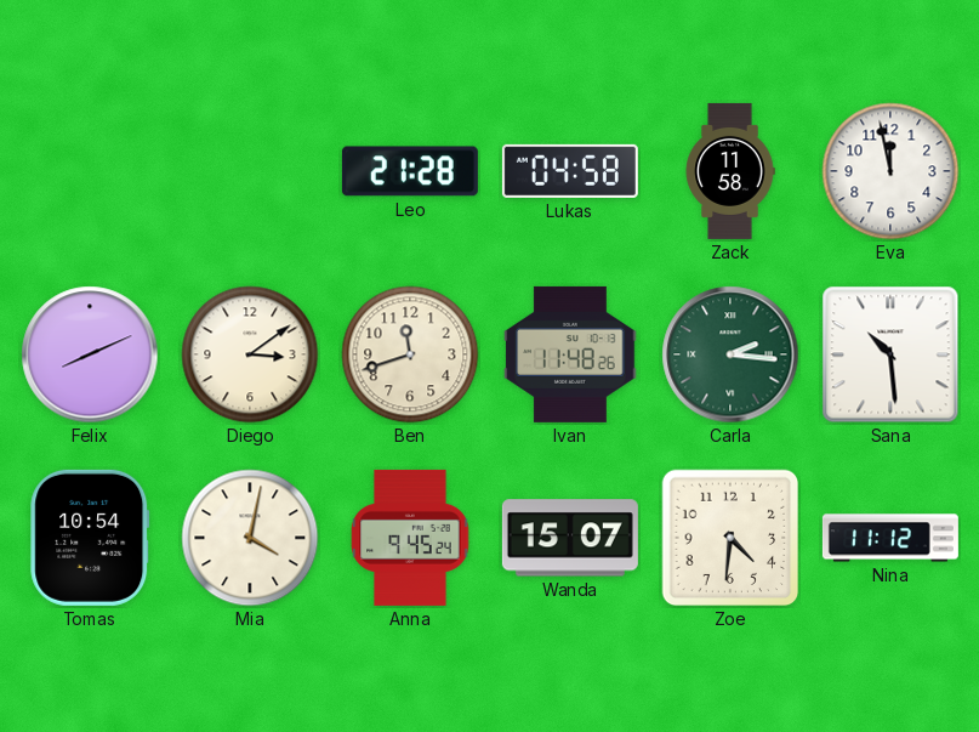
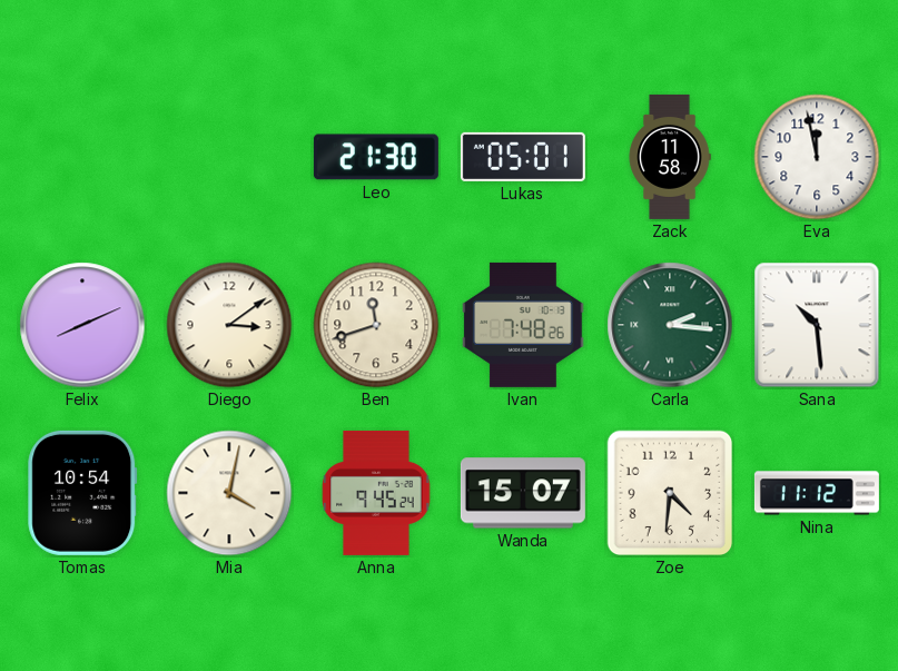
Leo: 21:28 -> 21:30 (376, 157)
Lukas: 04:58 -> 05:01 (523, 157)
Ivan: 11:48 -> 7:48 (523, 325)
